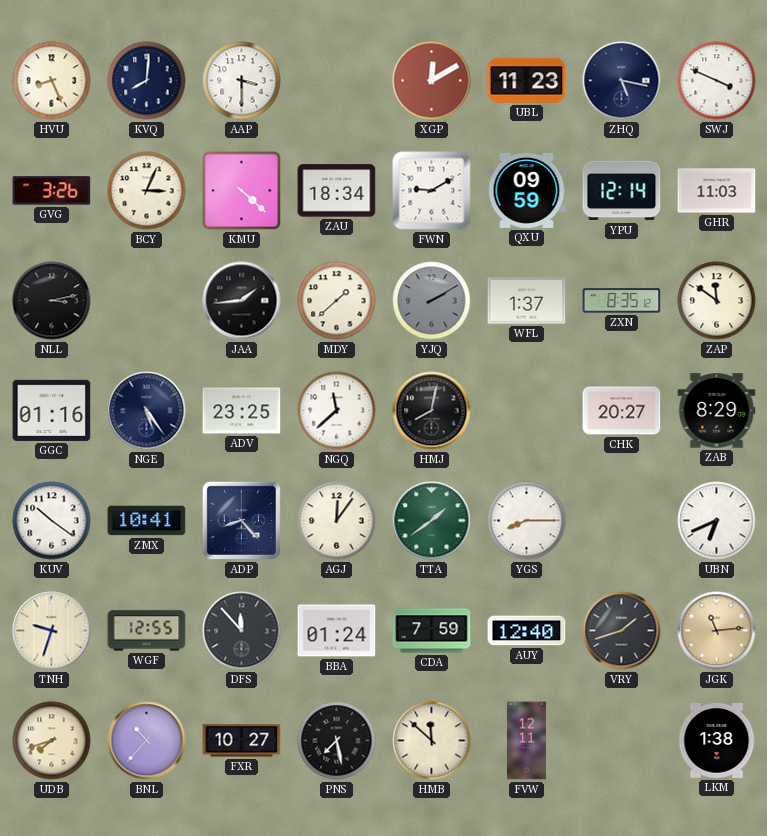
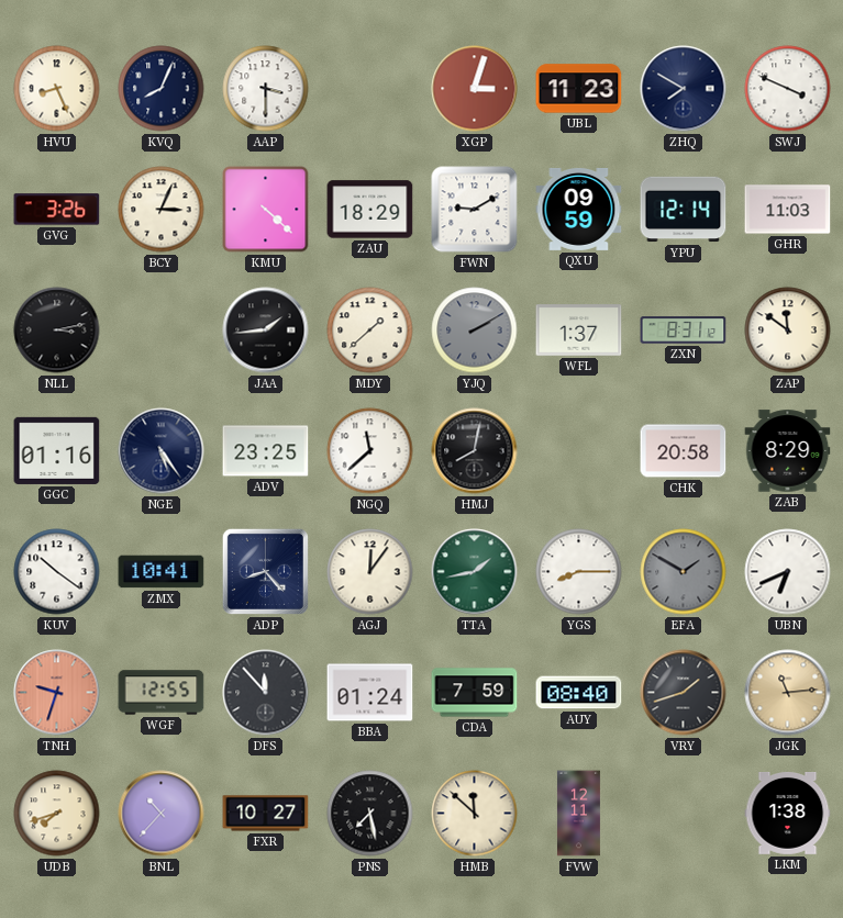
KVQ: 8:01 -> 8:04 (162, 89)
XGP: 12:10 -> 3:03 (475, 89)
ZHQ: 5:17 -> 7:50 (684, 89)
ZAU: 18:34 -> 18:29 (370, 210)
ZXN: 8:35 -> 8:31 (684, 331)
CHK: 20:27 -> 20:58 (684, 451)
TTA: 1:39 -> 1:43 (475, 572)
EFA: none -> 1:50 (684, 572)
TNH dial: cream -> salmon (57, 693)
AUY: 12:40 -> 08:40 (579, 693)
